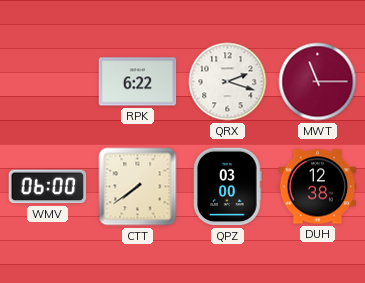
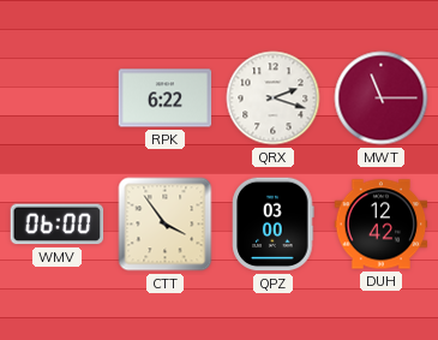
CTT: 7:39 -> 3:54 (166, 225)
DUH: 12:38 -> 12:42 (382, 225)
